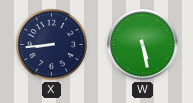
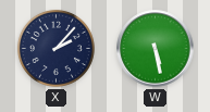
X: 8:44 -> 2:07 (55, 48)
